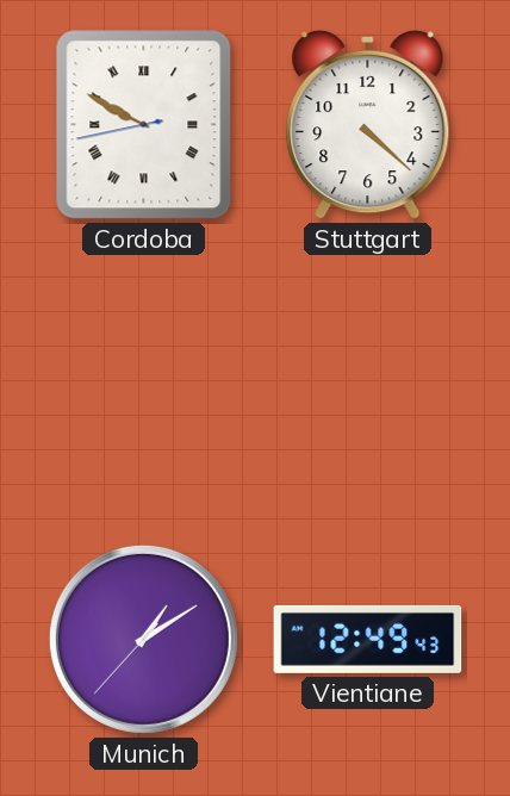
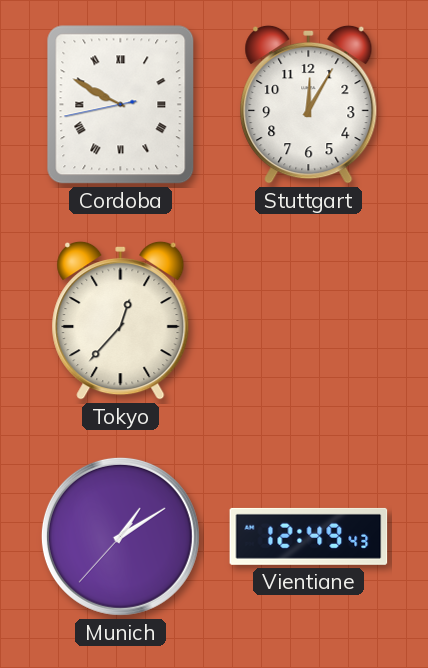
Stuttgart: 4:22 -> 12:05 (309, 104)
Tokyo: none -> 12:37 (121, 320)
